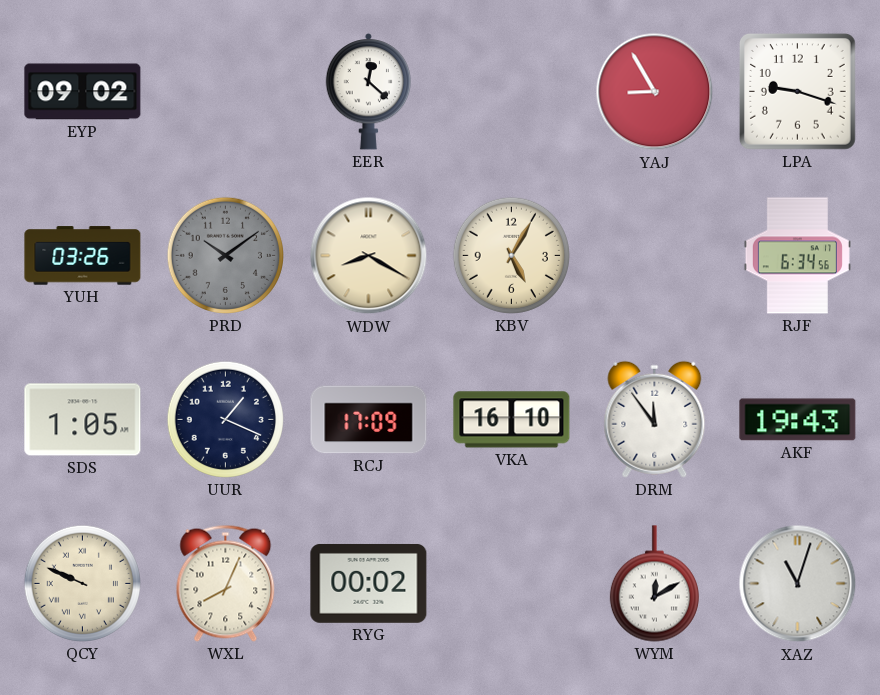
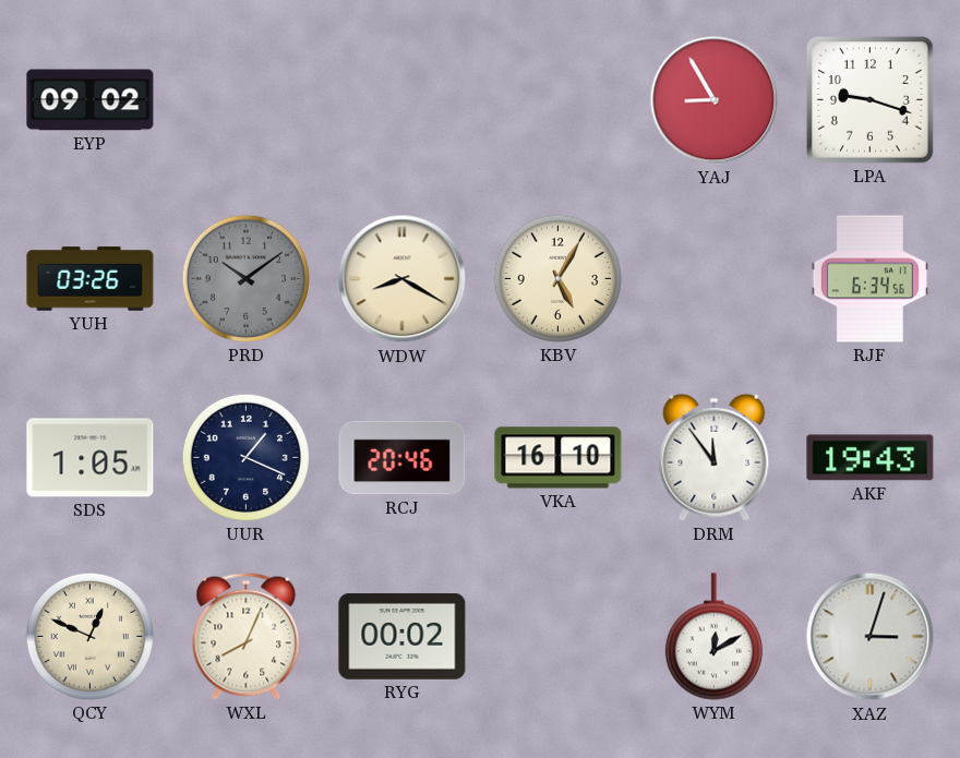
EER: 12:22 -> none (369, 92)
RCJ: 17:09 -> 20:46 (403, 458)
QCY: 9:49 -> 12:49 (89, 636)
XAZ: 11:03 -> 3:03 (871, 637)
